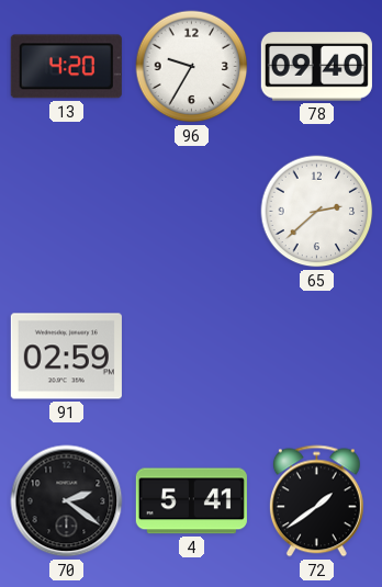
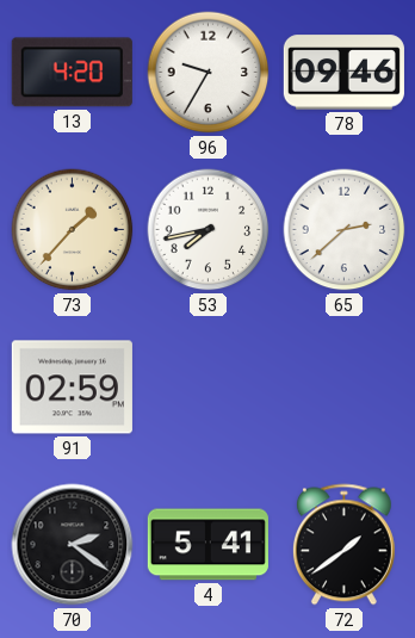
78: 09:40 -> 09:46 (343, 73)
73: none -> 1:37 (73, 230)
53: none -> 7:43 (209, 230)
